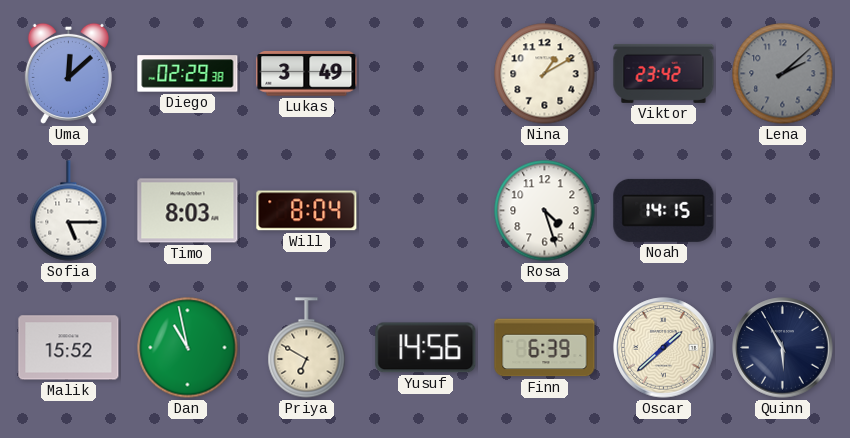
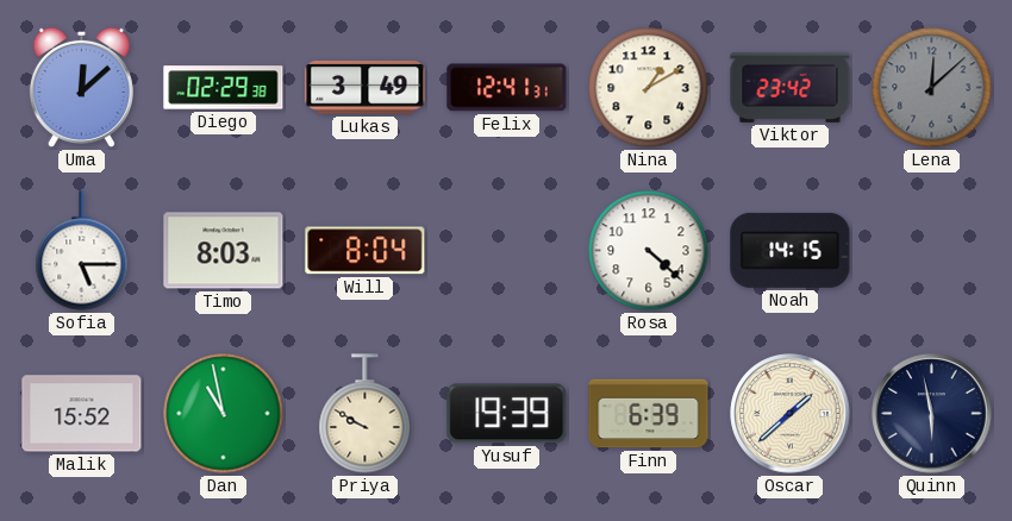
Felix: none -> 12:41 (507, 88)
Lena: 2:08 -> 12:08 (932, 88)
Rosa: 4:27 -> 4:22 (649, 251)
Priya: 6:50 -> 9:50 (366, 414)
Yusuf: 14:56 -> 19:39 (507, 414)
Quinn: 5:55 -> 5:58 (932, 414)
